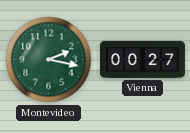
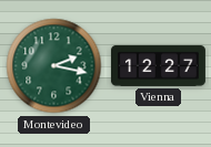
Vienna: 00:27 -> 12:27 (158, 65)
